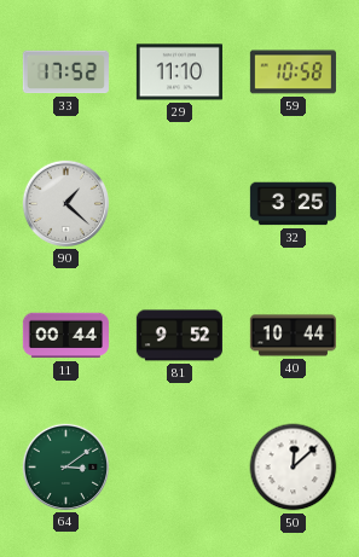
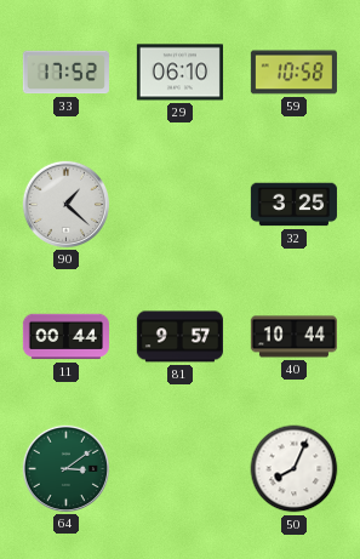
29: 11:10 -> 06:10 (179, 73)
81: 9:52 -> 9:57 (179, 337)
50: 12:08 -> 8:04 (295, 469)
